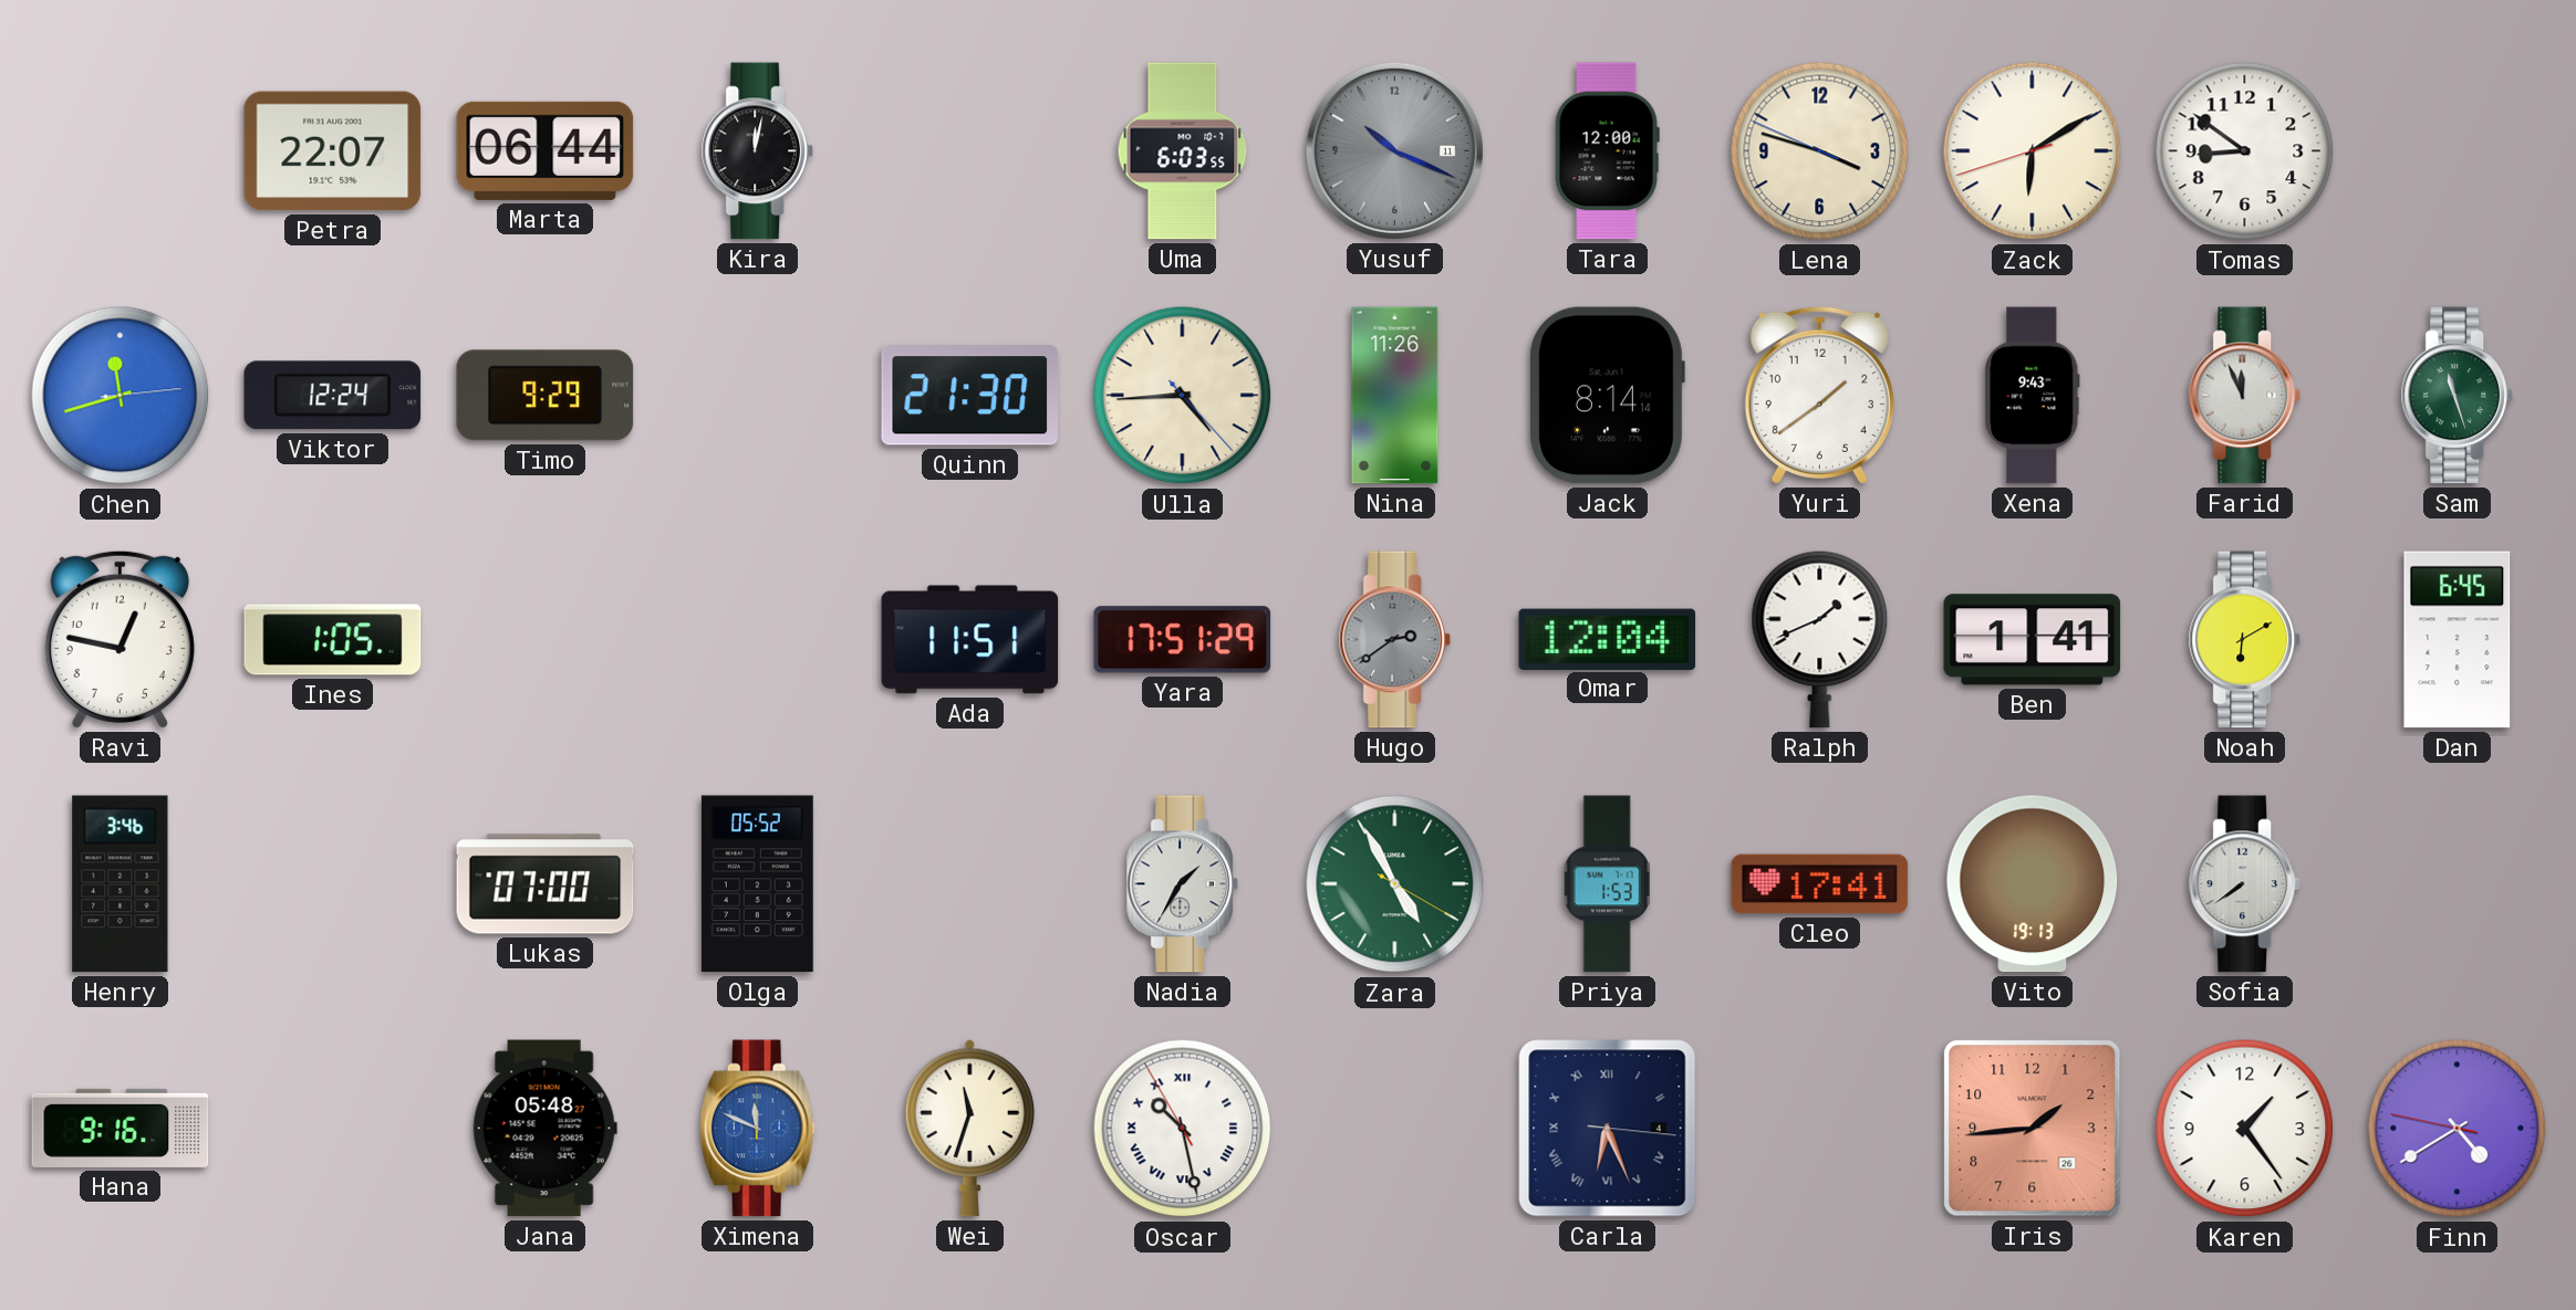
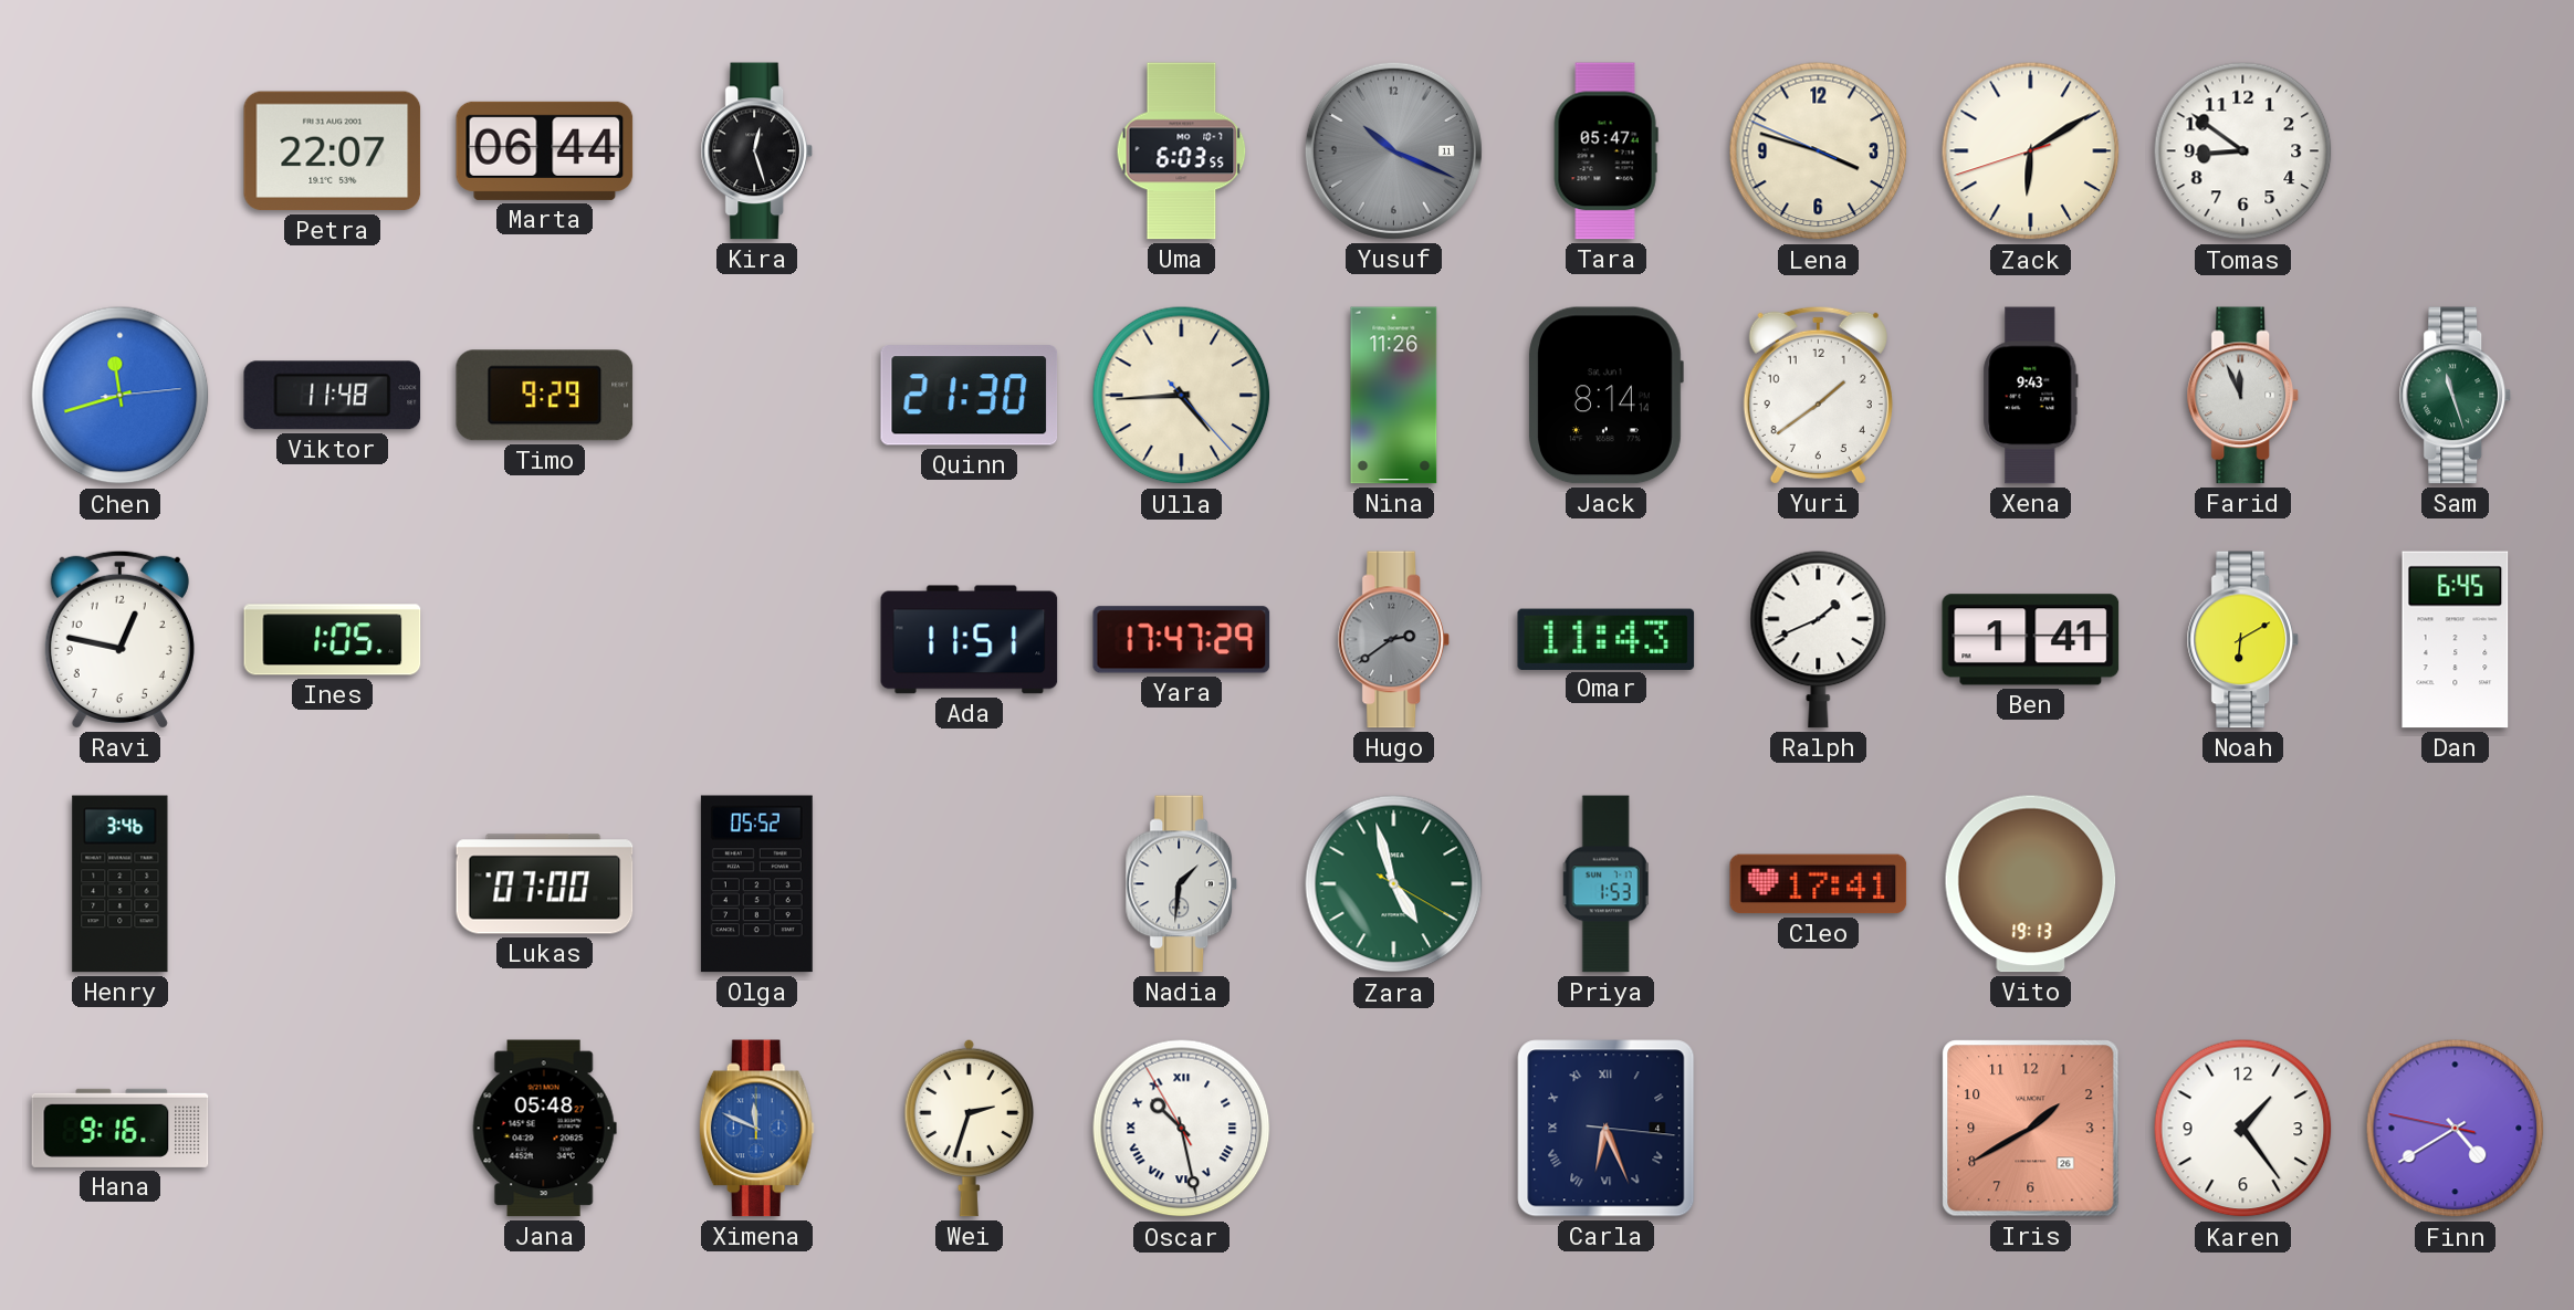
Kira: 12:02 -> 12:27 (757, 151)
Tara: 12:00 -> 05:47 (1605, 151)
Viktor: 12:24 -> 11:48 (333, 396)
Yara: 17:51 -> 17:47 (1182, 640)
Omar: 12:04 -> 11:43 (1607, 639)
Nadia: 1:35 -> 1:31 (1182, 884)
Zara: 4:55 -> 4:57 (1394, 884)
Sofia: 7:39 -> none (2245, 884)
Wei: 11:33 -> 2:33 (970, 1128)
Iris: 1:44 -> 1:40 (2031, 1129)
